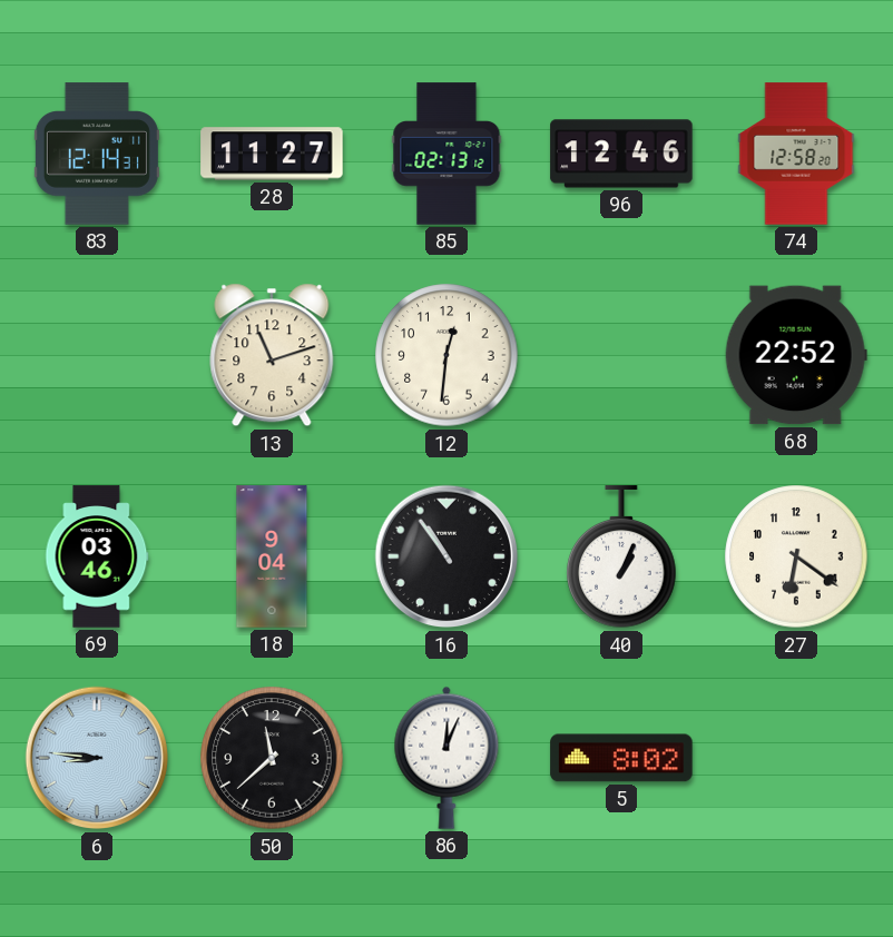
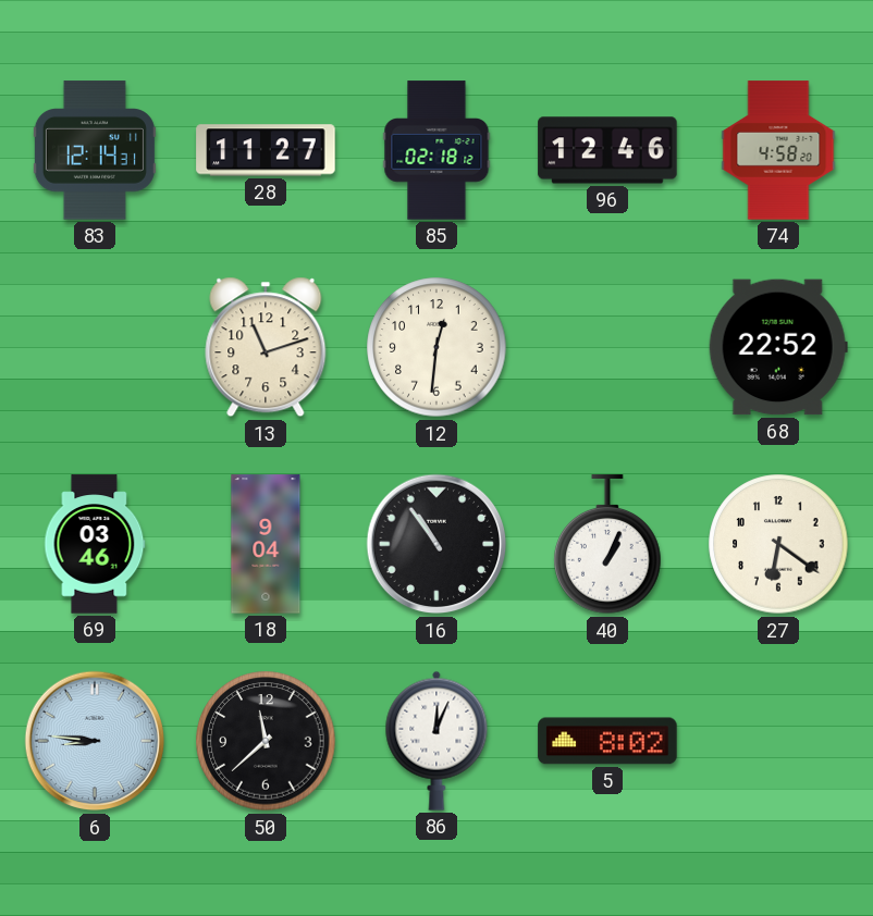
85: 02:13 -> 02:18 (436, 150)
74: 12:58 -> 4:58 (778, 150)
